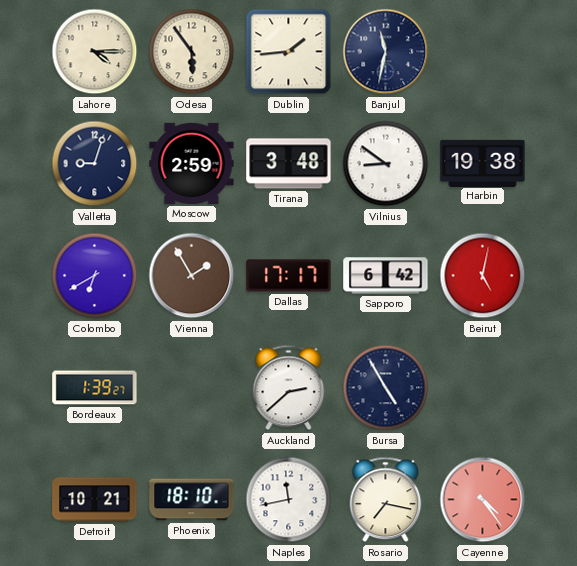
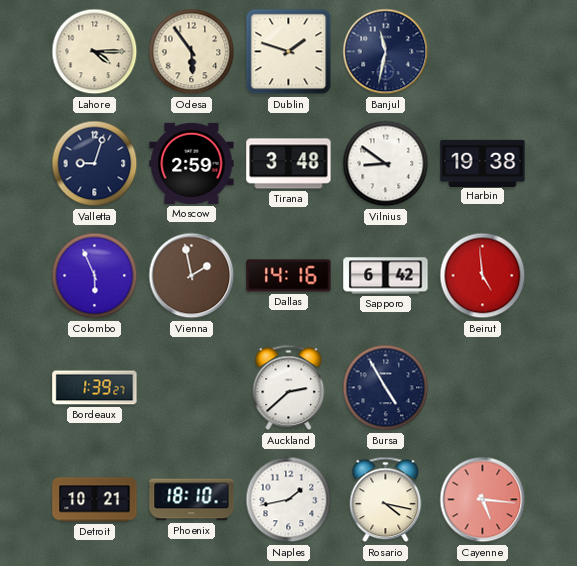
Dublin: 1:44 -> 1:48 (289, 52)
Colombo: 6:40 -> 5:56 (95, 276)
Vienna: 1:55 -> 1:58 (192, 276)
Dallas: 17:17 -> 14:16 (289, 276)
Beirut: 5:02 -> 4:59 (483, 276)
Naples: 11:43 -> 1:43 (289, 500)
Rosario: 7:17 -> 4:17 (386, 500)
Cayenne: 4:24 -> 5:16 (483, 500)
